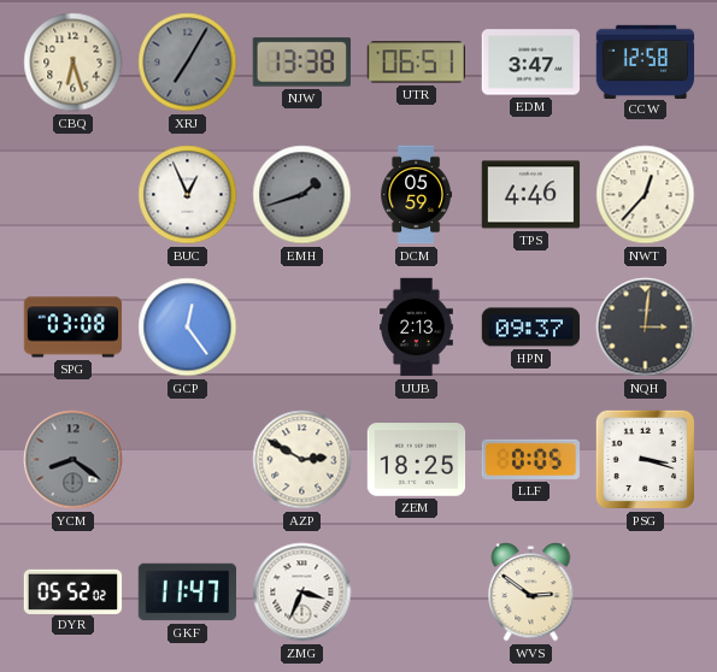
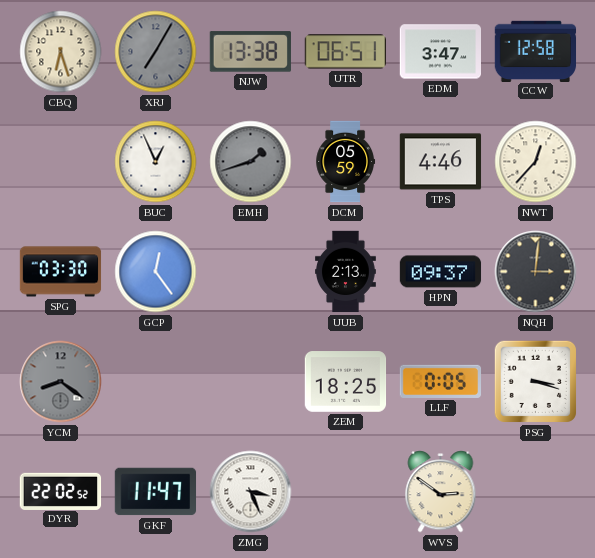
SPG: 03:08 -> 03:30 (61, 272)
AZP: 2:50 -> none (302, 460)
DYR: 05:52 -> 22:02 (61, 491)
ZMG: 3:34 -> 3:26 (251, 492)
